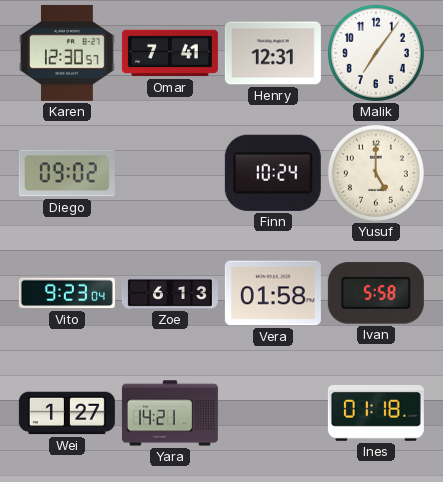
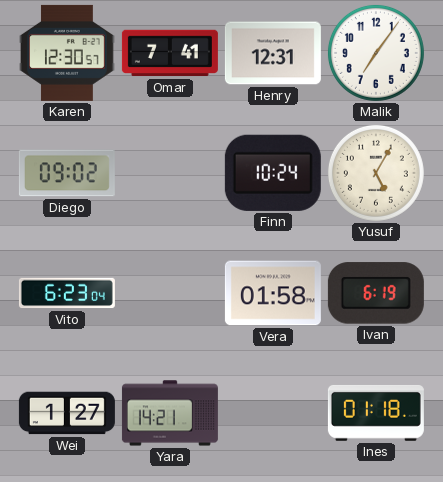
Yusuf: 5:00 -> 5:05 (376, 173)
Vito: 9:23 -> 6:23 (67, 293)
Zoe: 6:13 -> none (170, 293)
Ivan: 5:58 -> 6:19 (376, 293)
